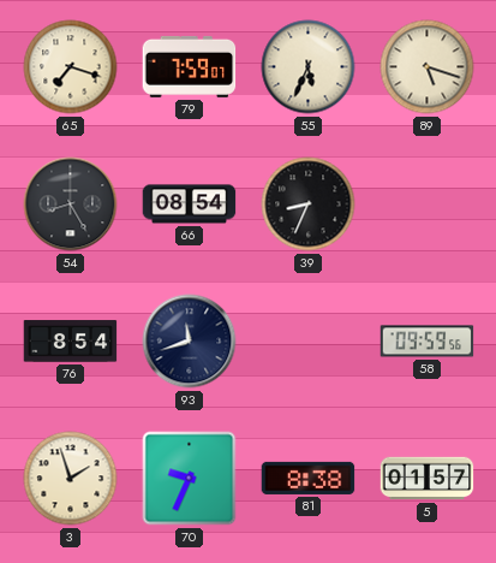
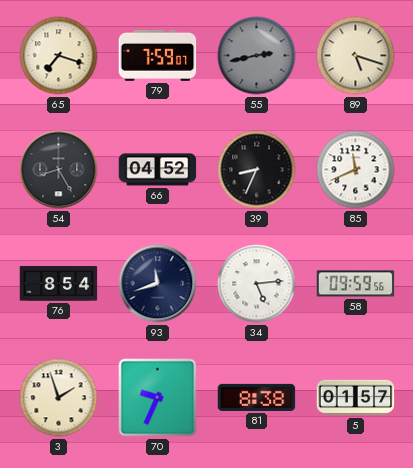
55: 5:34 -> 2:43 (257, 56)
55 dial: cream -> grey (257, 56)
66: 08:54 -> 04:52 (158, 170)
85: none -> 11:41 (356, 170)
34: none -> 5:14 (257, 284)
